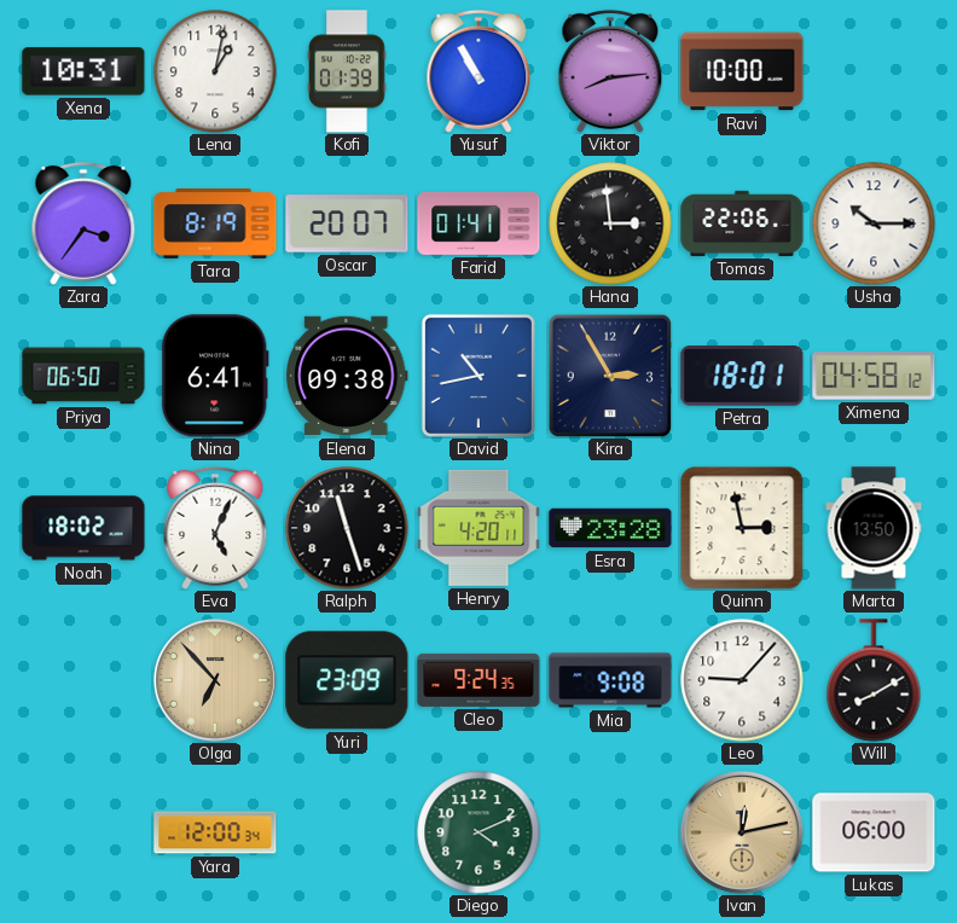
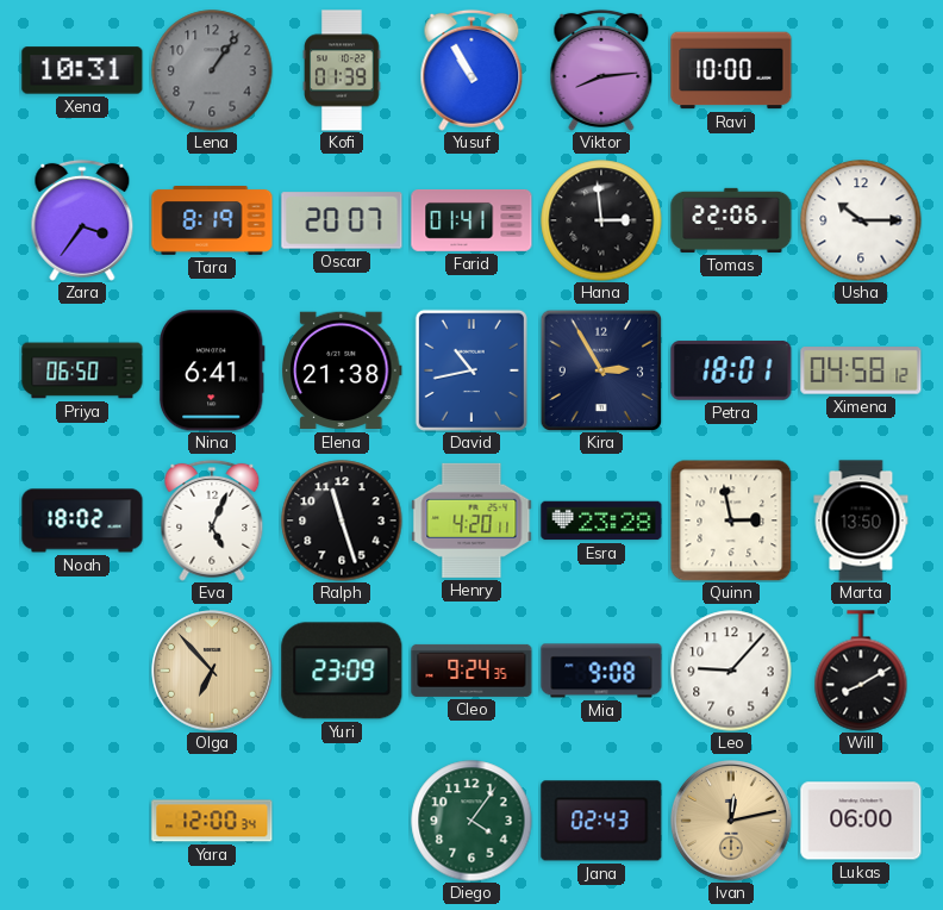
Lena: 1:02 -> 1:06 (212, 70)
Lena dial: white -> grey (212, 70)
Elena: 09:38 -> 21:38 (343, 370)
Diego: 4:11 -> 4:06 (472, 821)
Jana: none -> 02:43 (601, 821)
